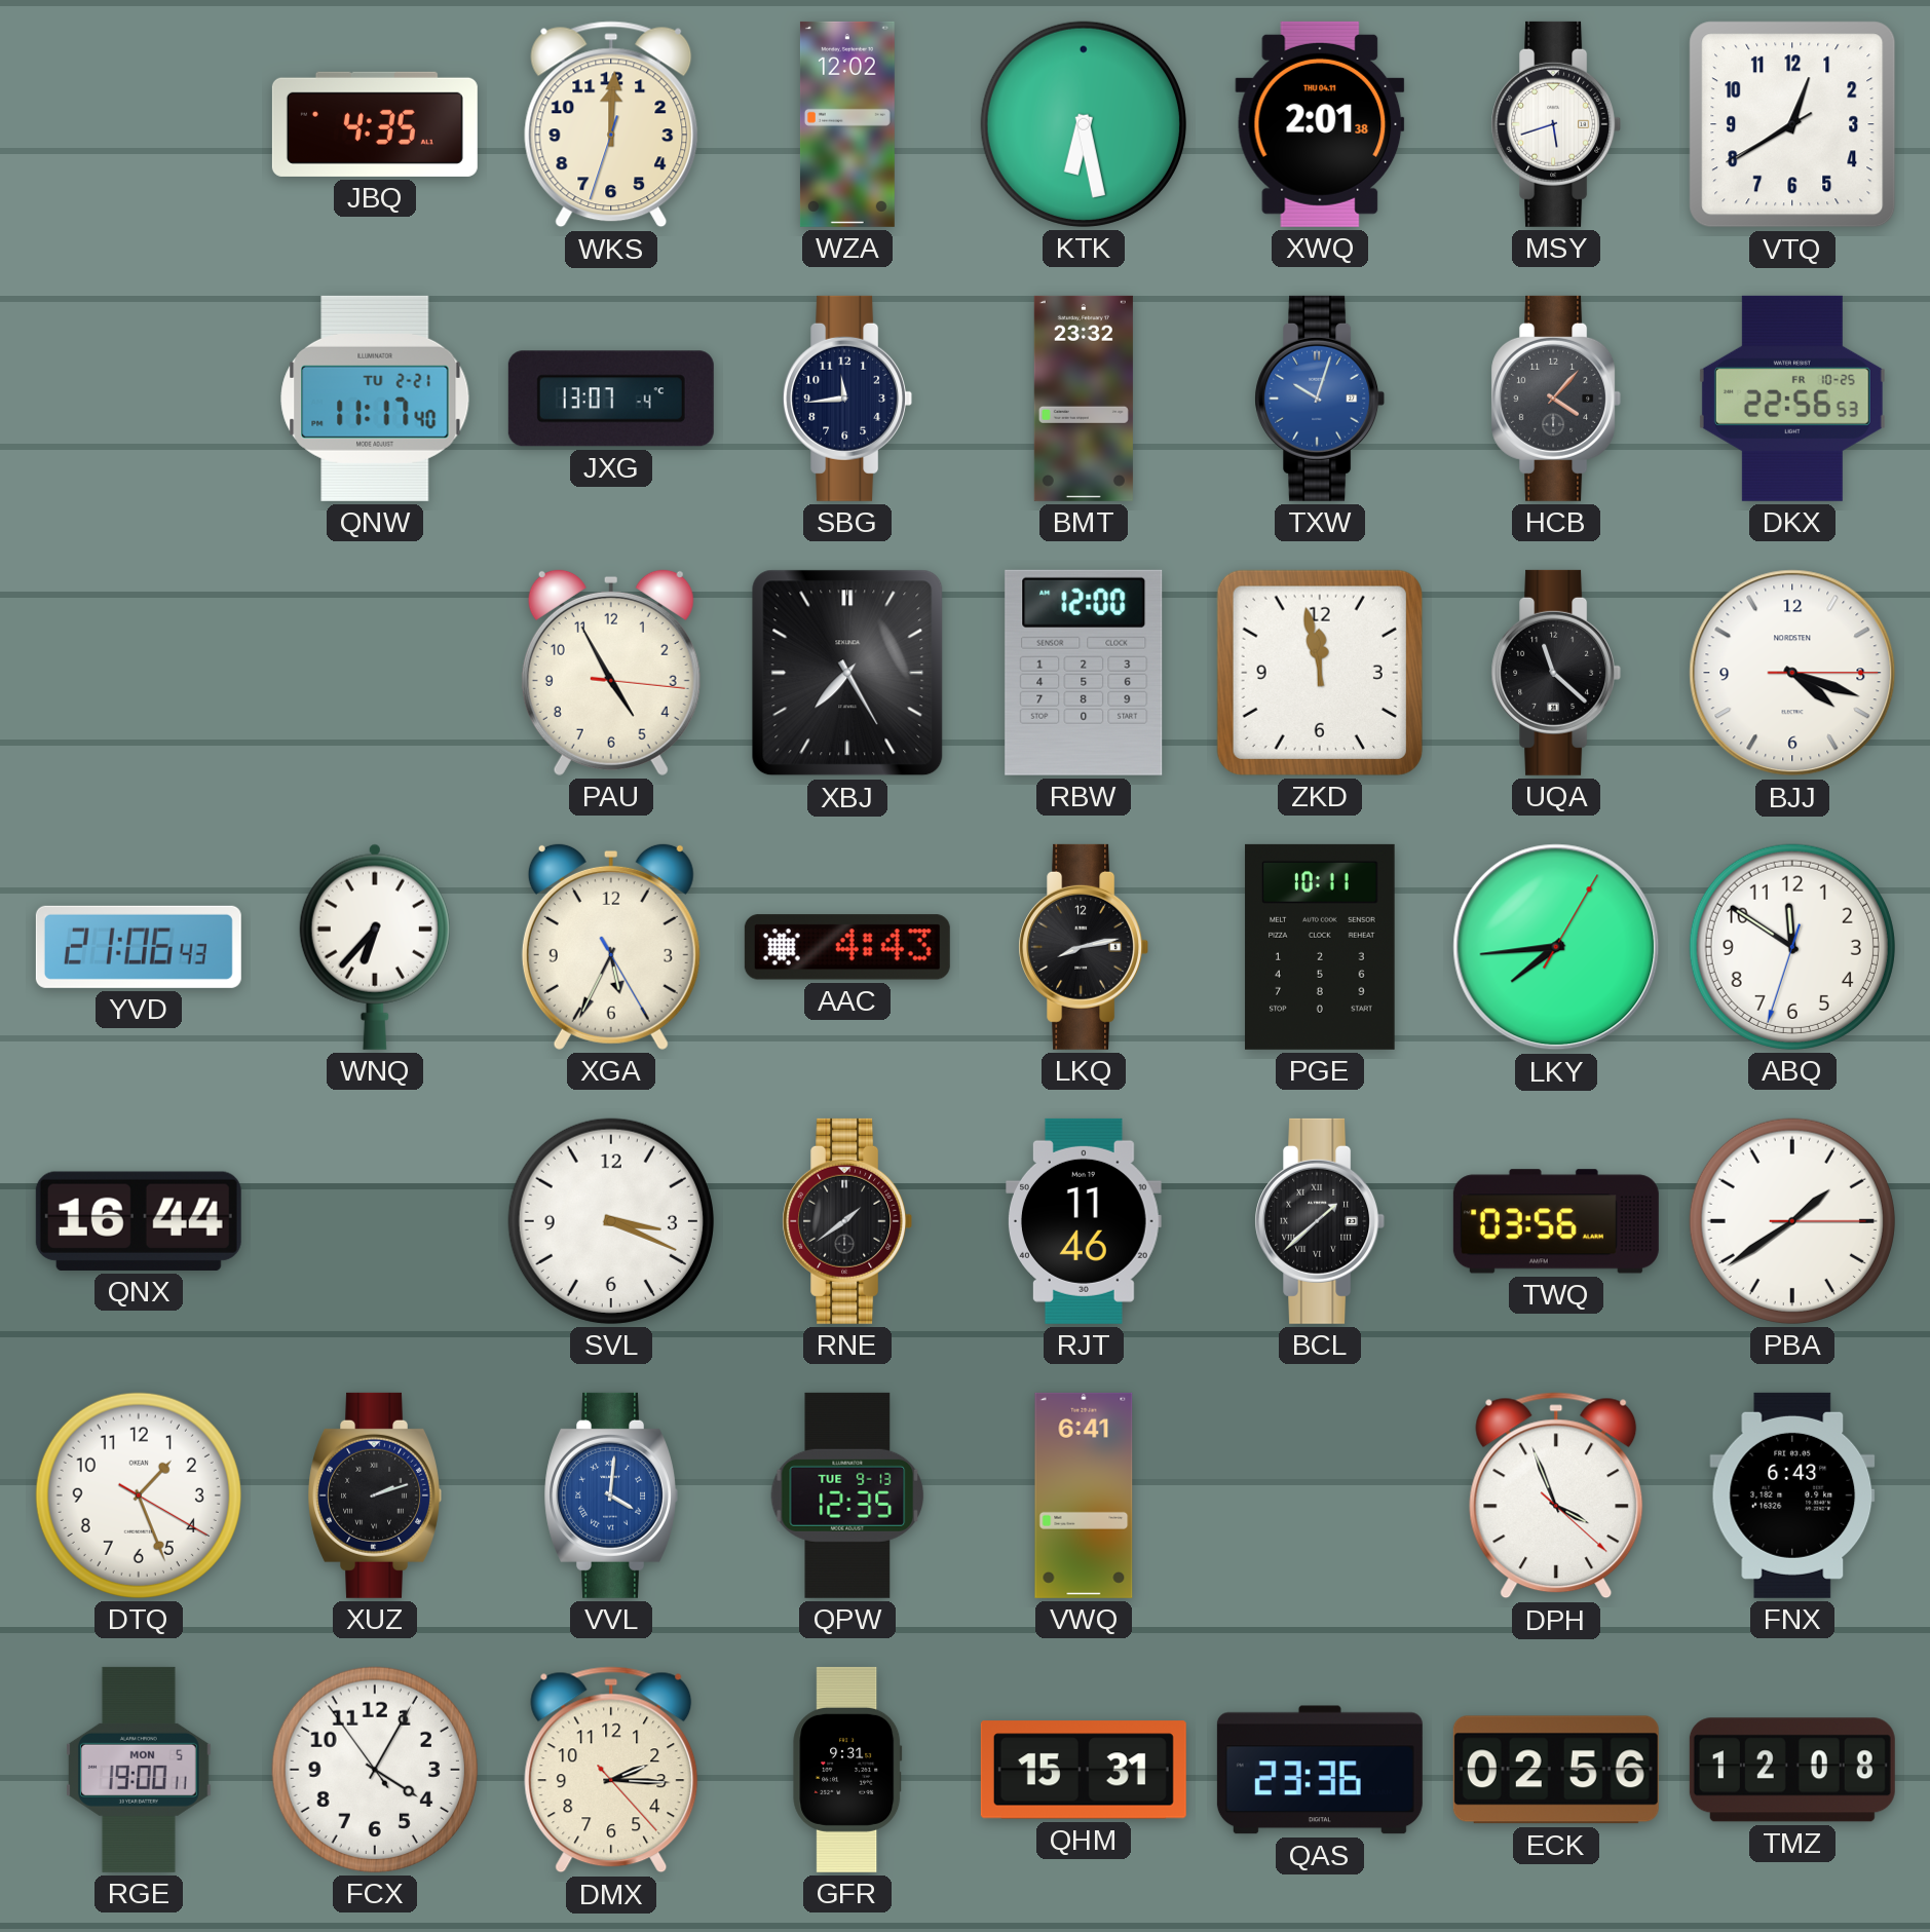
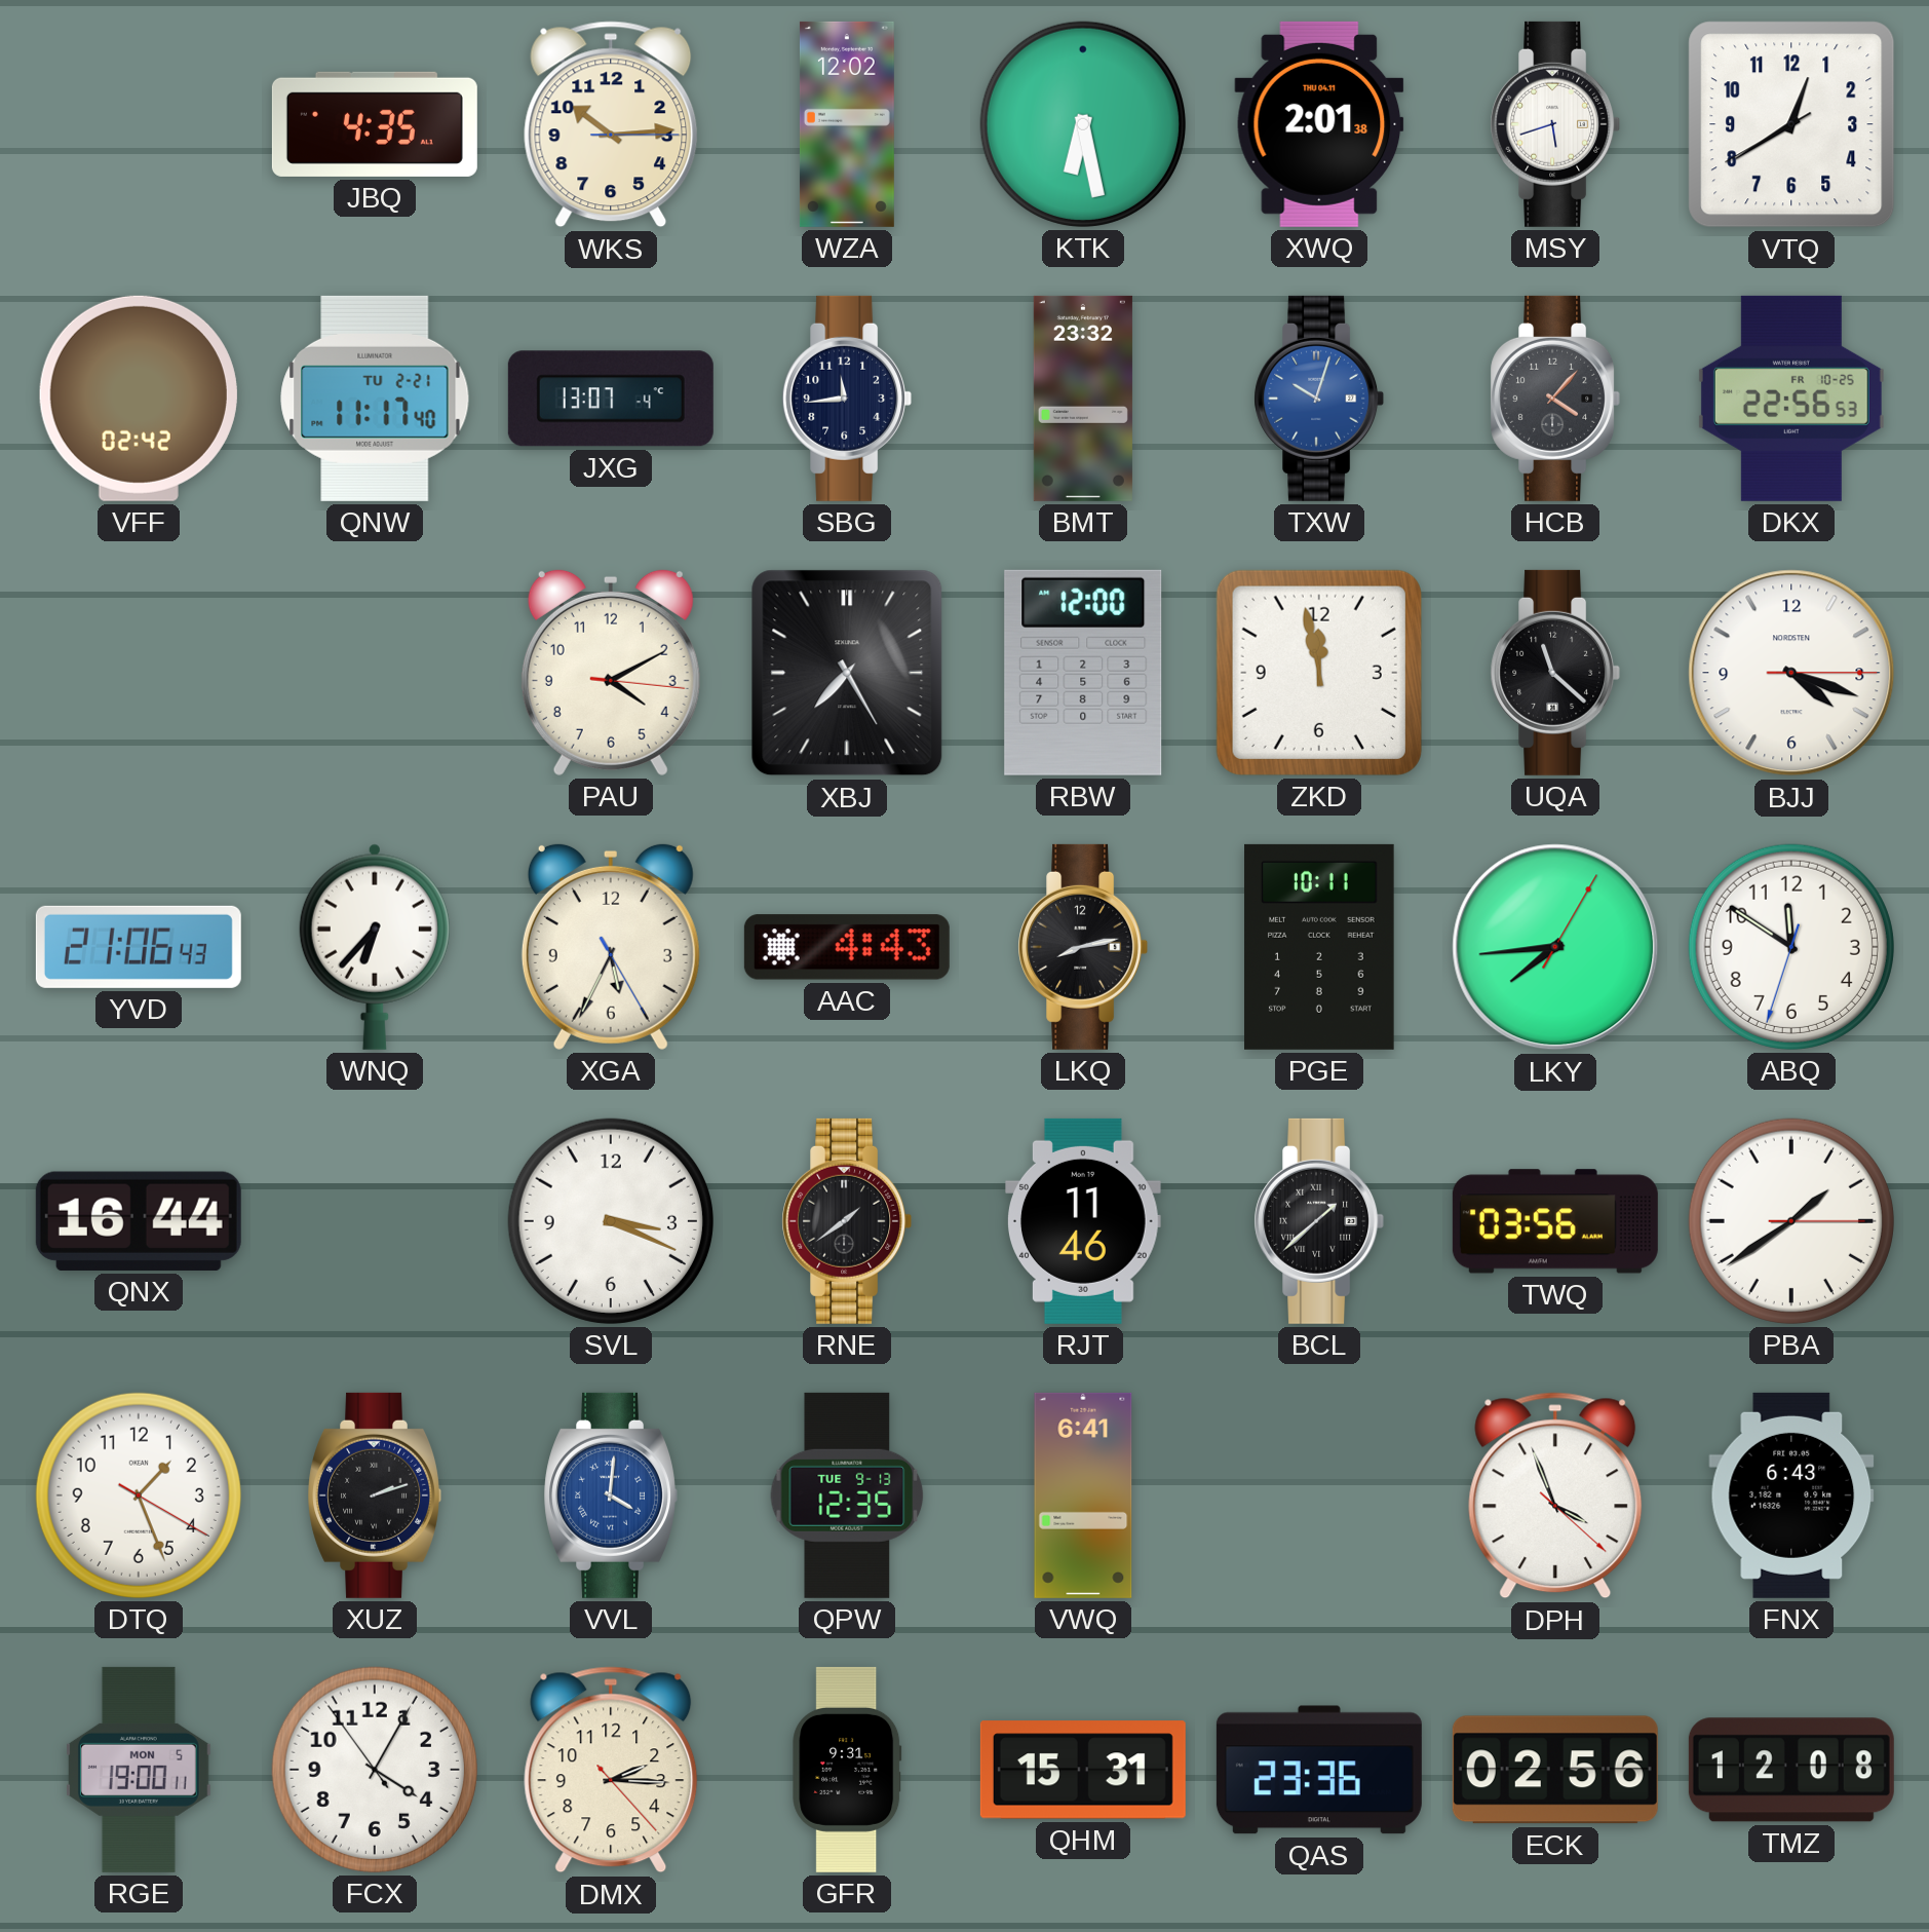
WKS: 12:00 -> 10:14 (611, 124)
VFF: none -> 02:42 (139, 399)
PAU: 4:55 -> 4:10 (611, 672)
